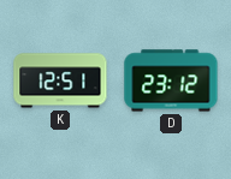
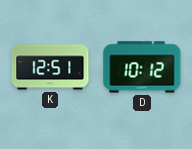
D: 23:12 -> 10:12 (142, 67)
